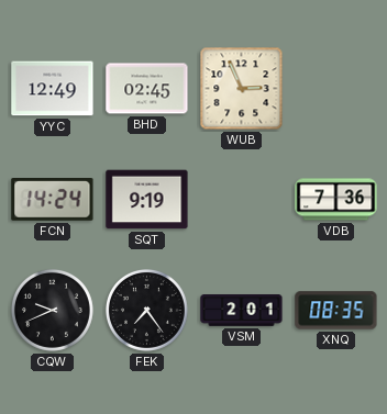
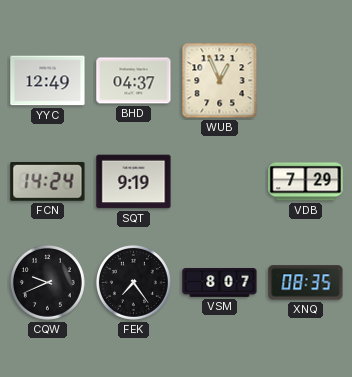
BHD: 02:45 -> 04:37 (134, 81)
WUB: 2:56 -> 12:56 (220, 81)
VDB: 7:36 -> 7:29 (306, 182)
VSM: 2:01 -> 8:07 (220, 283)
